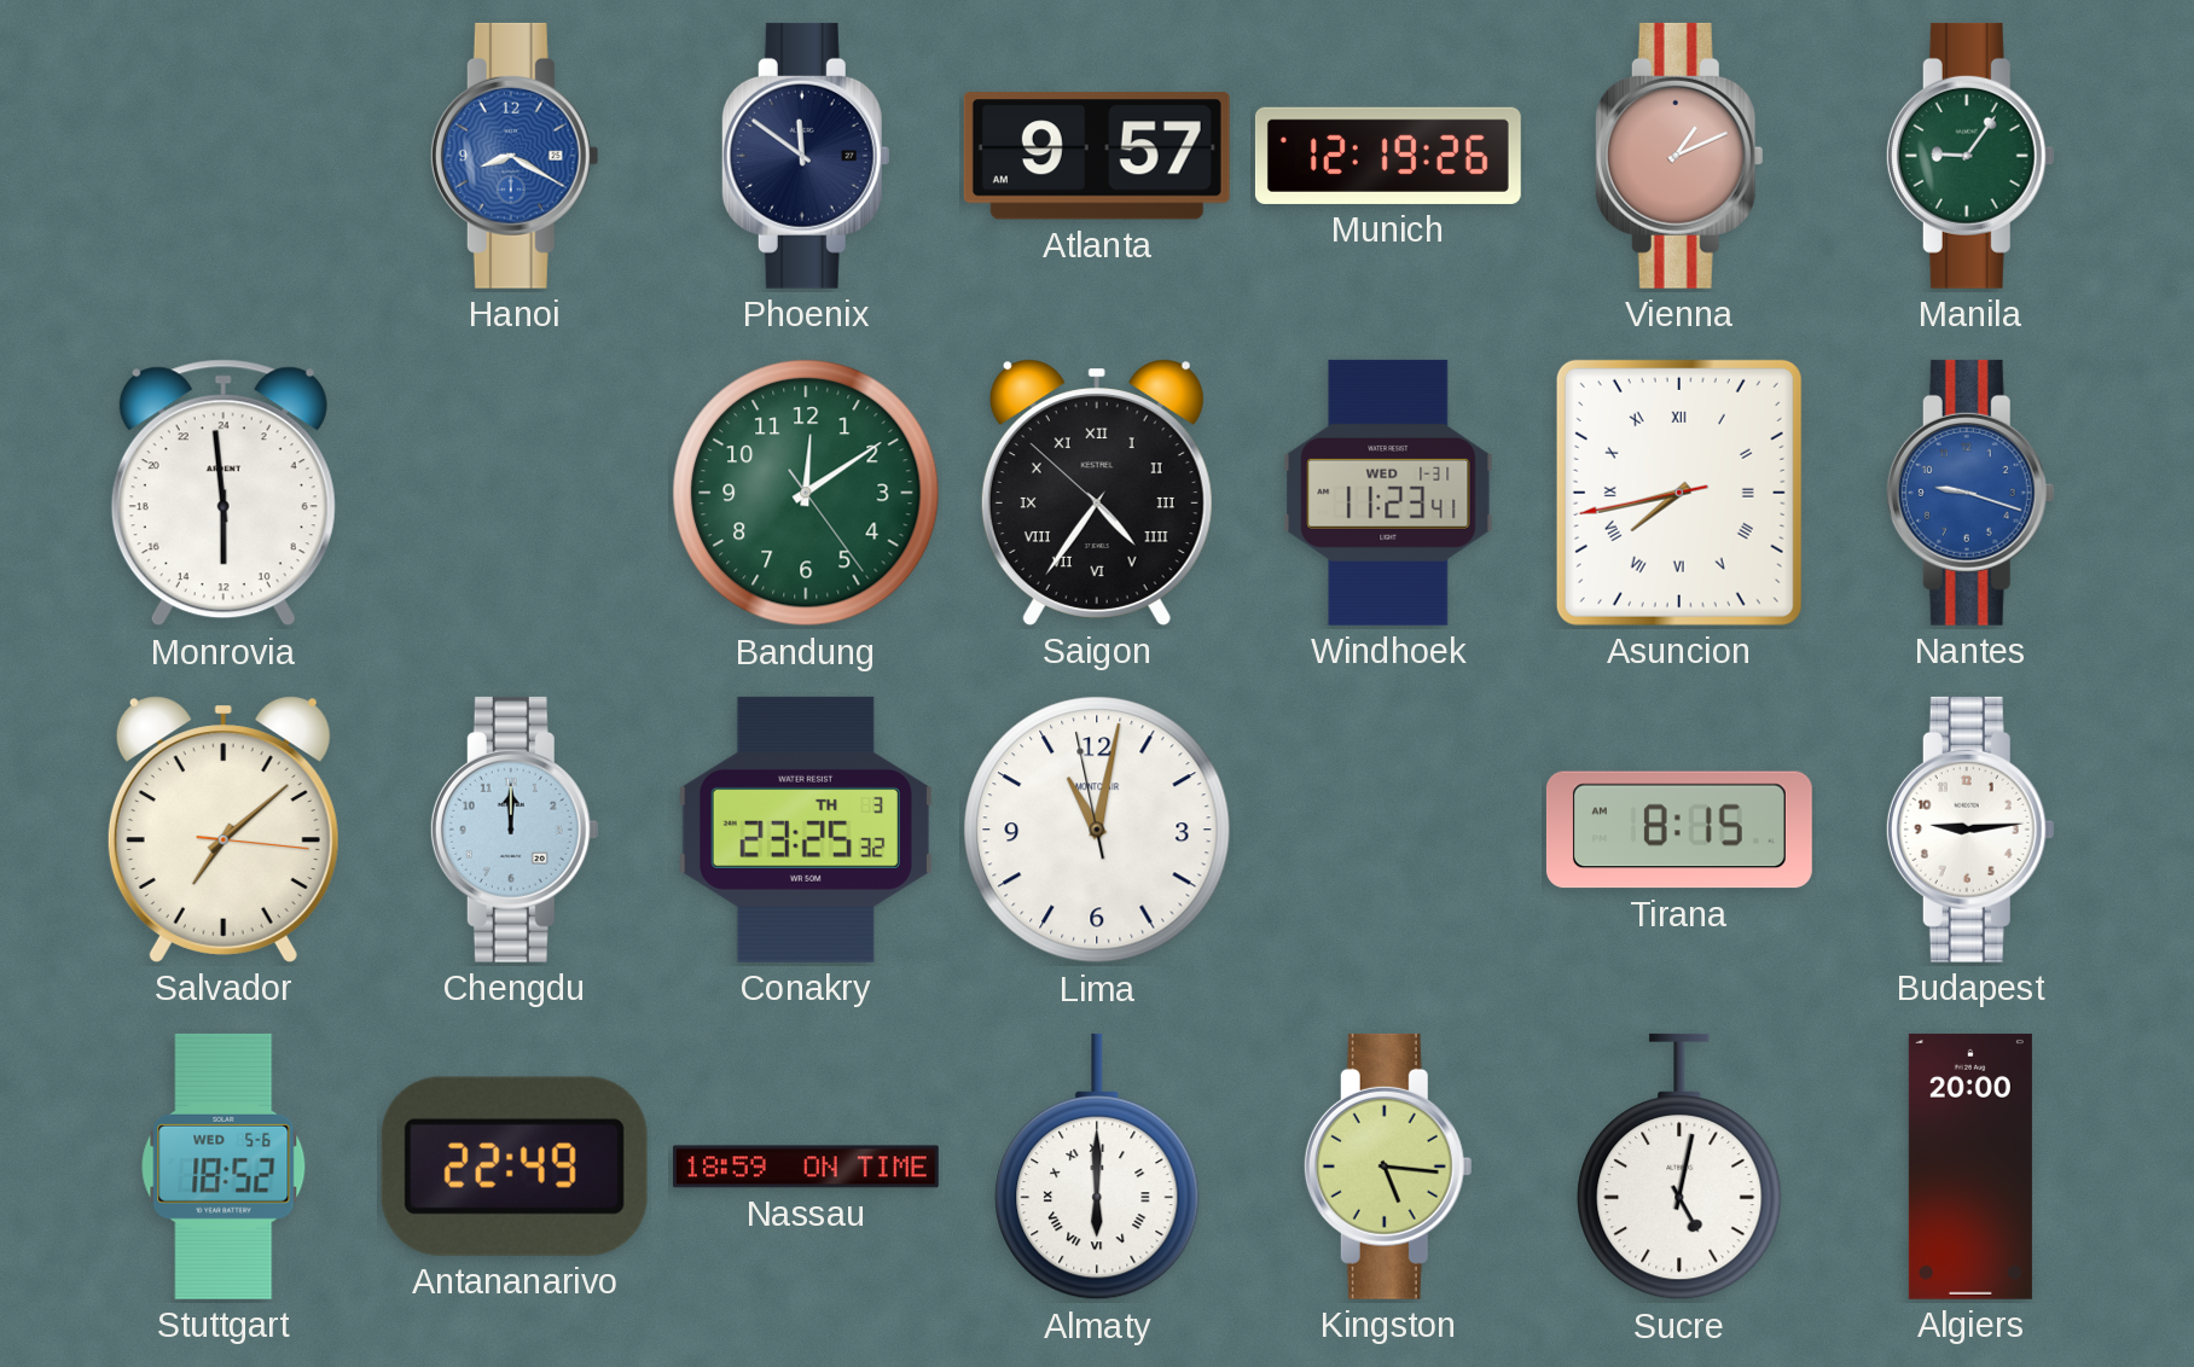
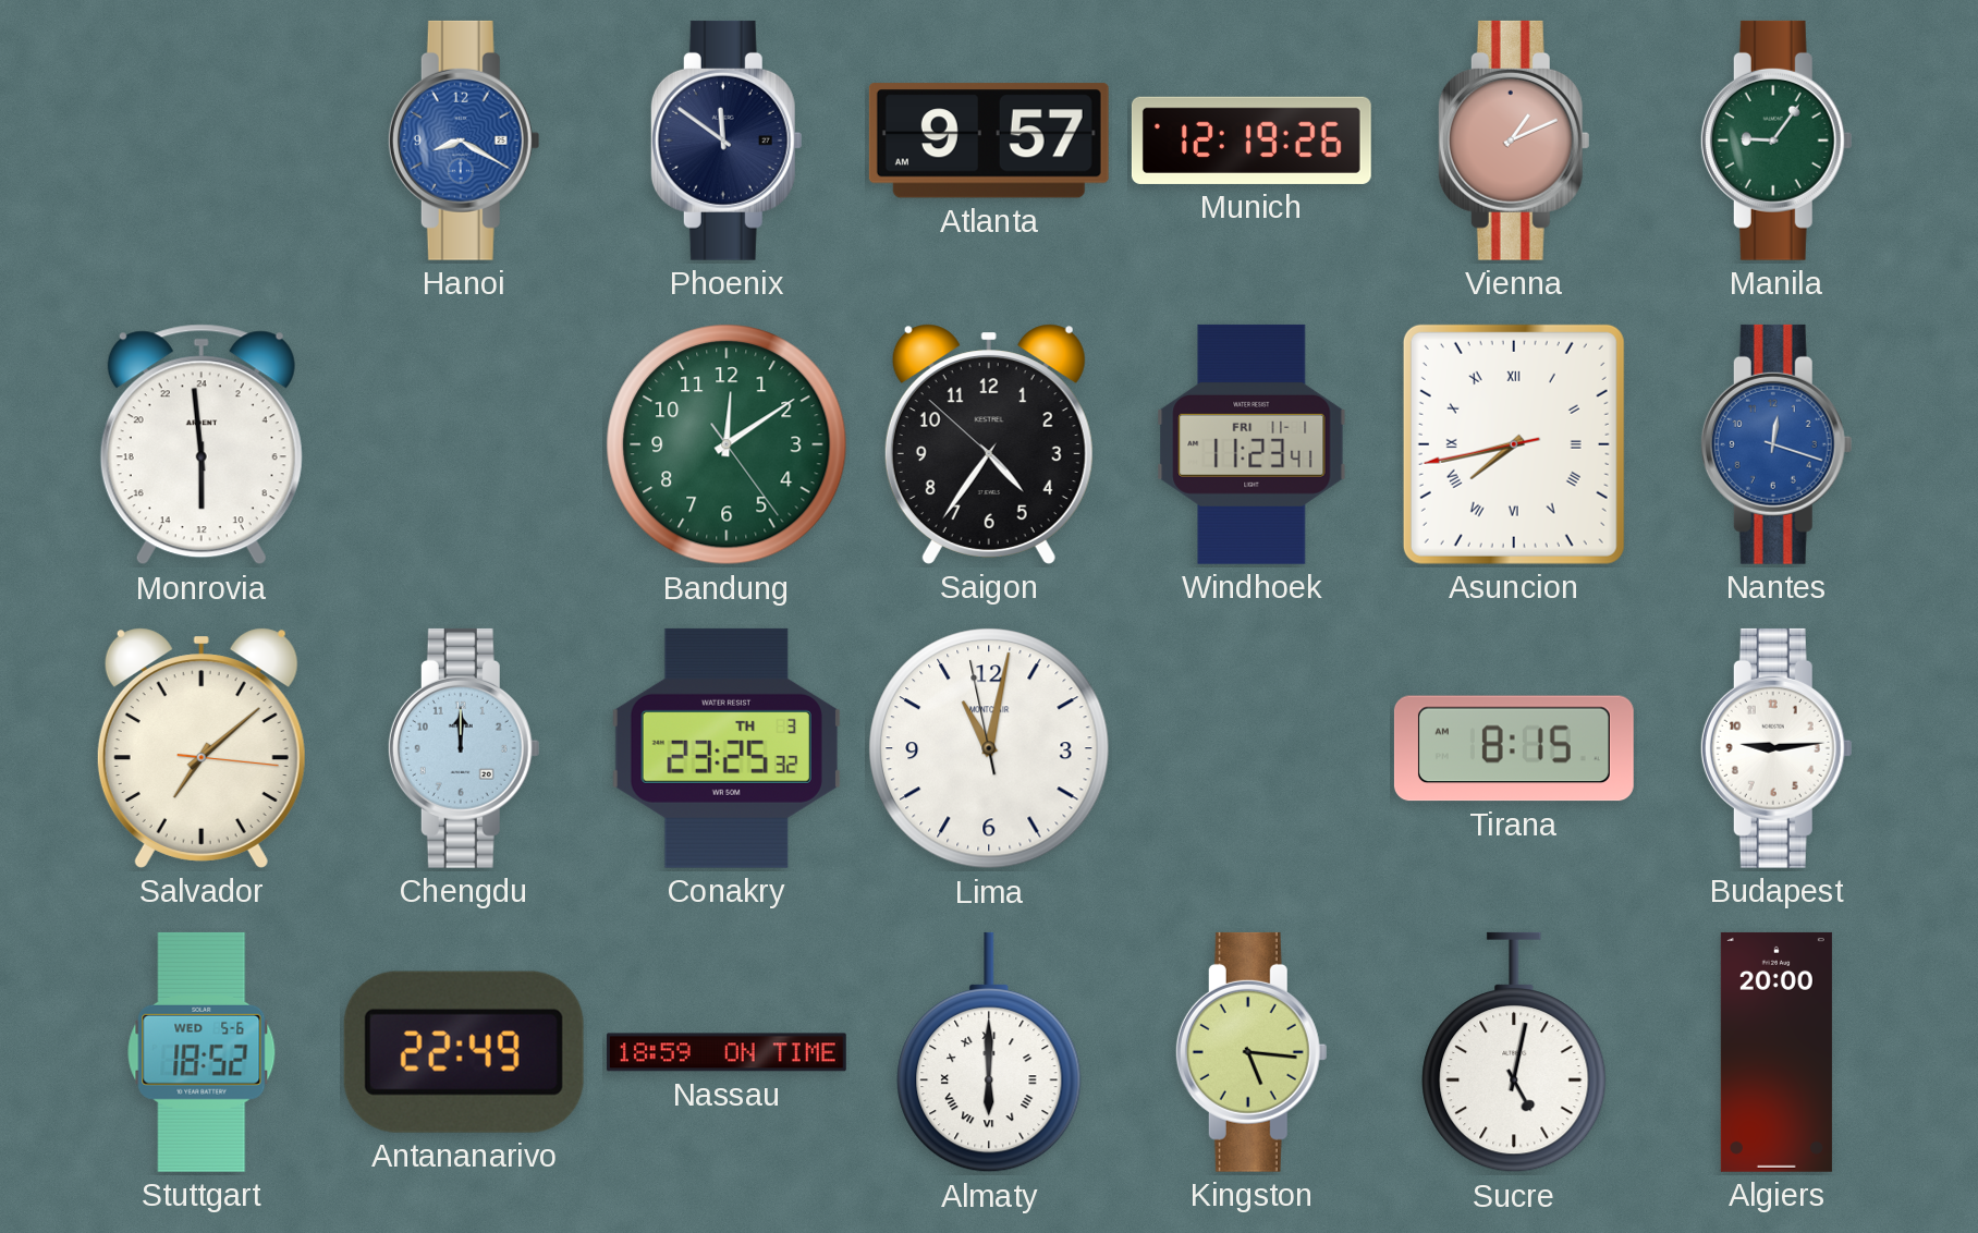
Saigon numerals: Roman -> Arabic (989, 444)
Windhoek date: WED 1-31 -> FRI 11-1 (1251, 444)
Nantes: 9:18 -> 12:18 (1776, 444)
